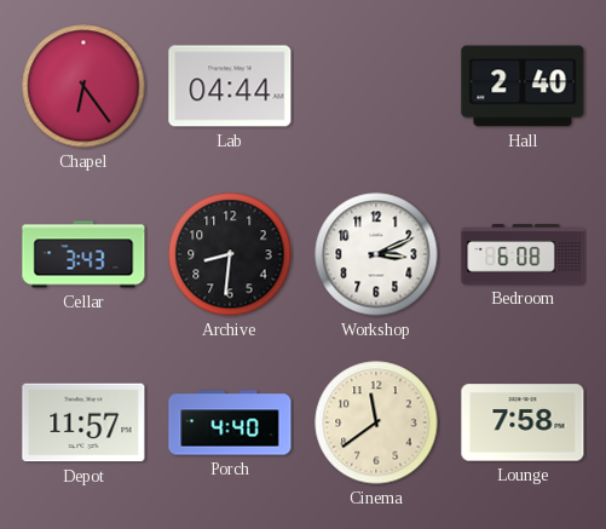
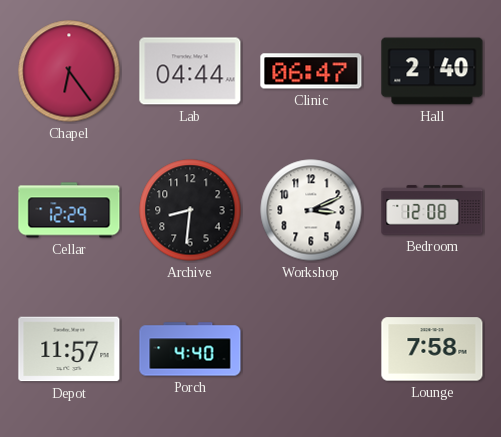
Clinic: none -> 06:47 (311, 71)
Cellar: 3:43 -> 12:29 (69, 210)
Bedroom: 6:08 -> 12:08 (432, 210)
Cinema: 11:39 -> none (376, 422)
